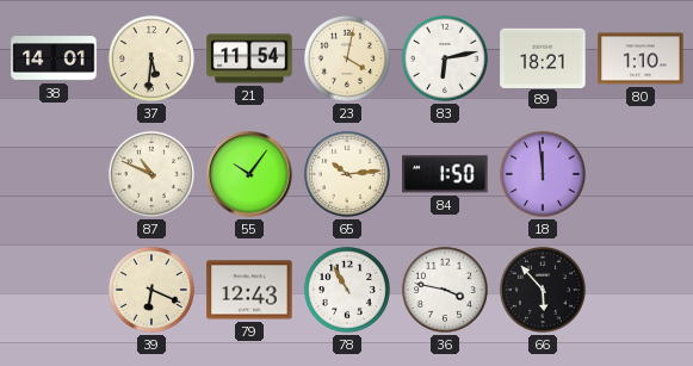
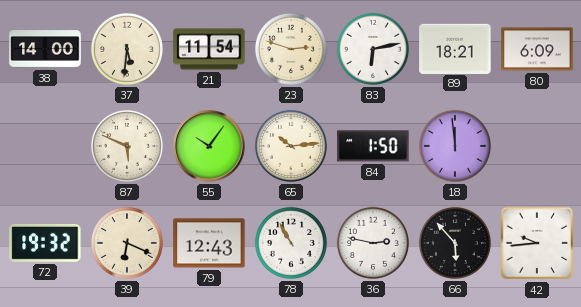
38: 14:01 -> 14:00 (45, 49)
23: 4:02 -> 2:48 (291, 49)
80: 1:10 -> 6:09 (537, 49)
87: 10:49 -> 5:49 (127, 146)
72: none -> 19:32 (45, 243)
36: 3:47 -> 2:47 (373, 243)
42: none -> 9:44 (537, 243)
